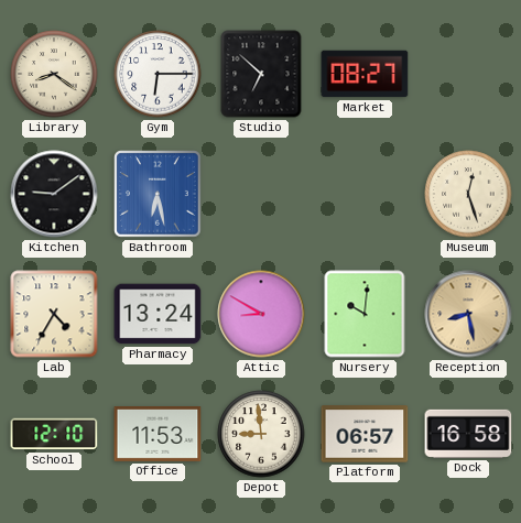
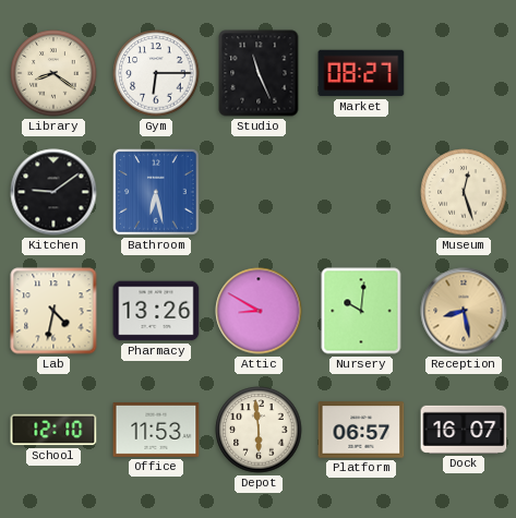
Studio: 6:52 -> 11:26 (259, 73)
Lab: 4:35 -> 4:32 (53, 311)
Pharmacy: 13:24 -> 13:26 (156, 311)
Depot: 8:59 -> 5:59 (259, 430)
Dock: 16:58 -> 16:07 (464, 430)
